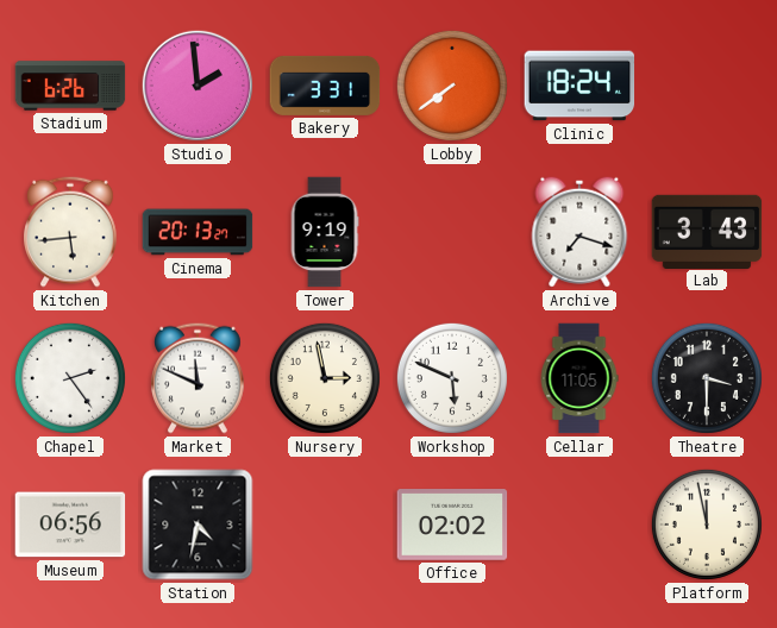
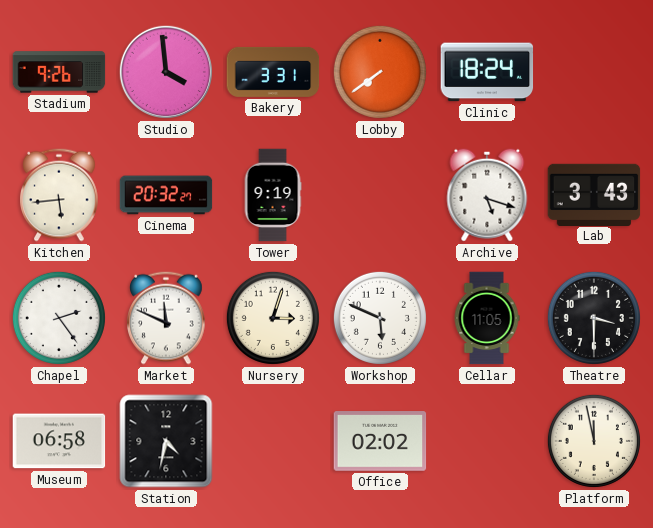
Stadium: 6:26 -> 9:26 (59, 72)
Studio: 1:59 -> 3:59 (166, 72)
Cinema: 20:13 -> 20:32 (166, 195)
Archive: 7:18 -> 5:18 (487, 195)
Nursery: 2:58 -> 3:03 (273, 318)
Museum: 06:56 -> 06:58 (59, 441)
